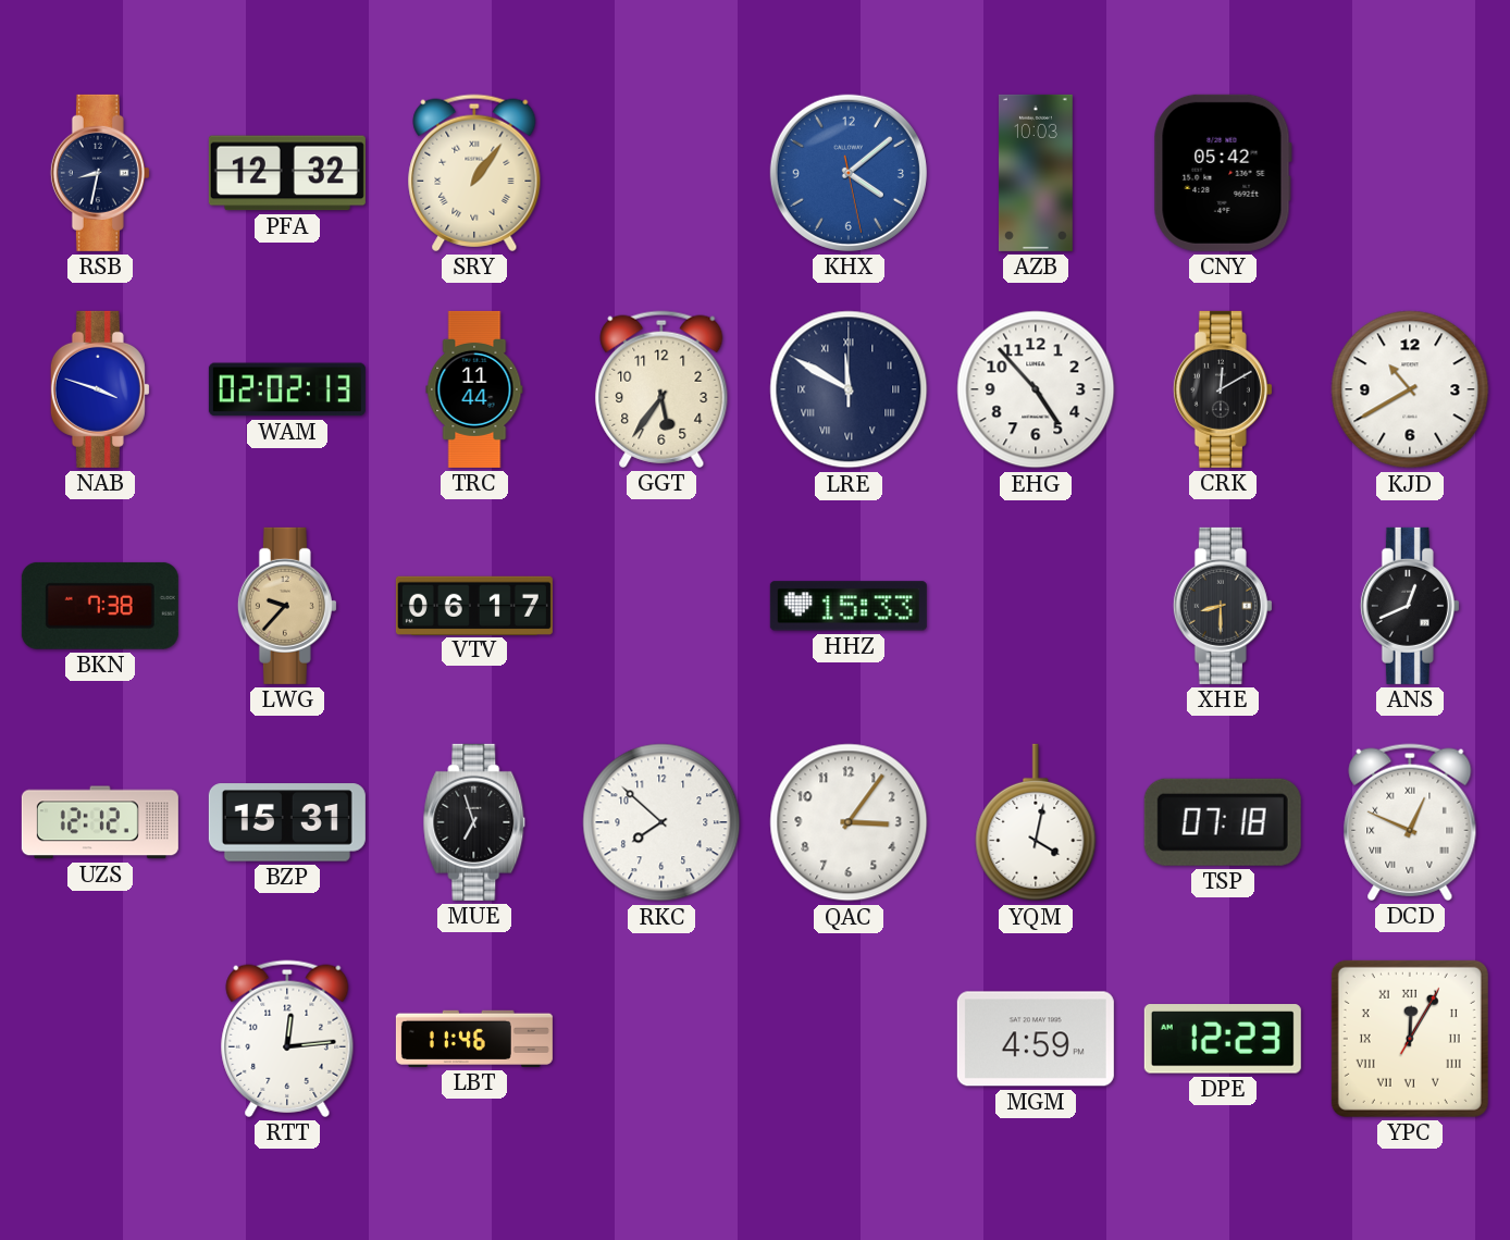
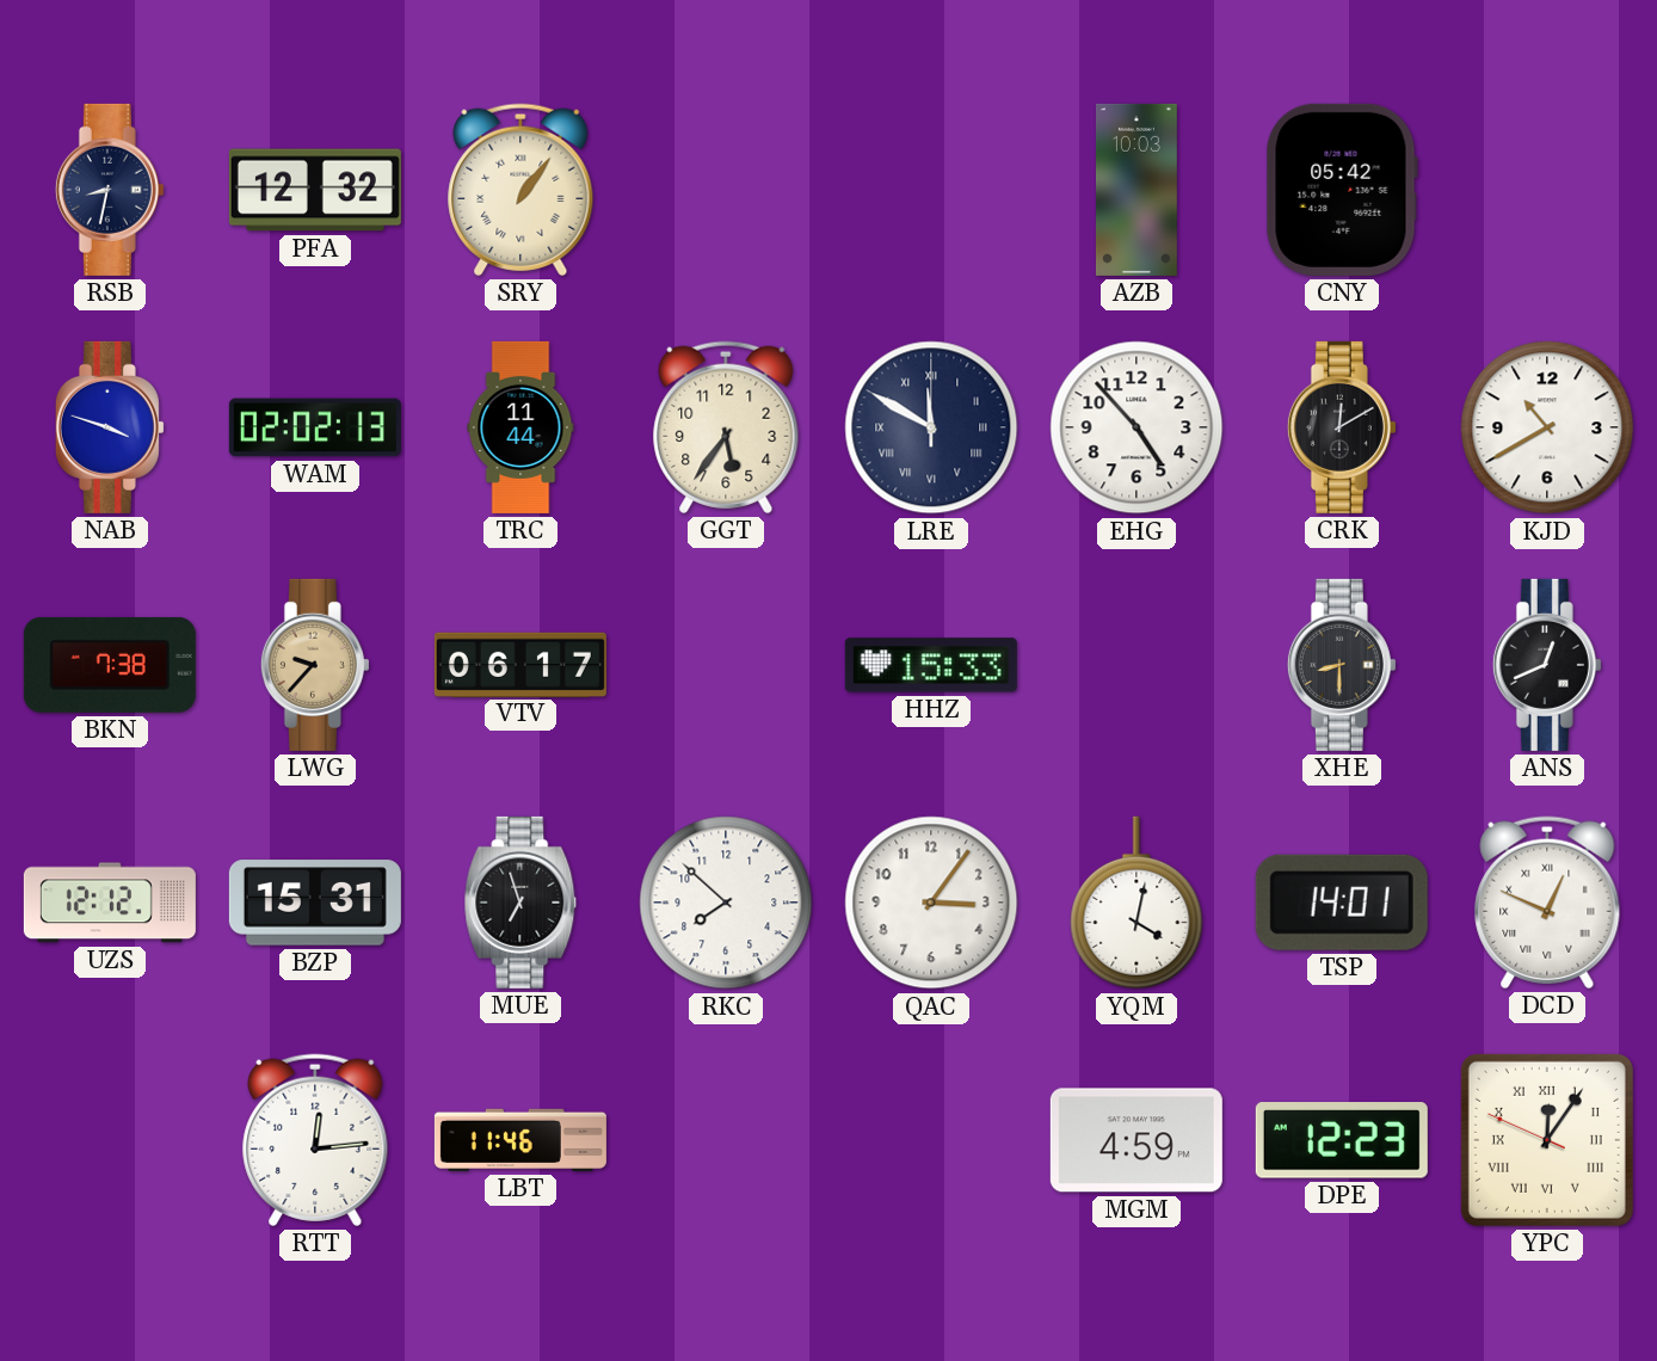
KHX: 4:08 -> none (849, 173)
TSP: 07:18 -> 14:01 (1342, 903)
YPC: 12:05:05 -> 12:05:49 (1547, 1140)
